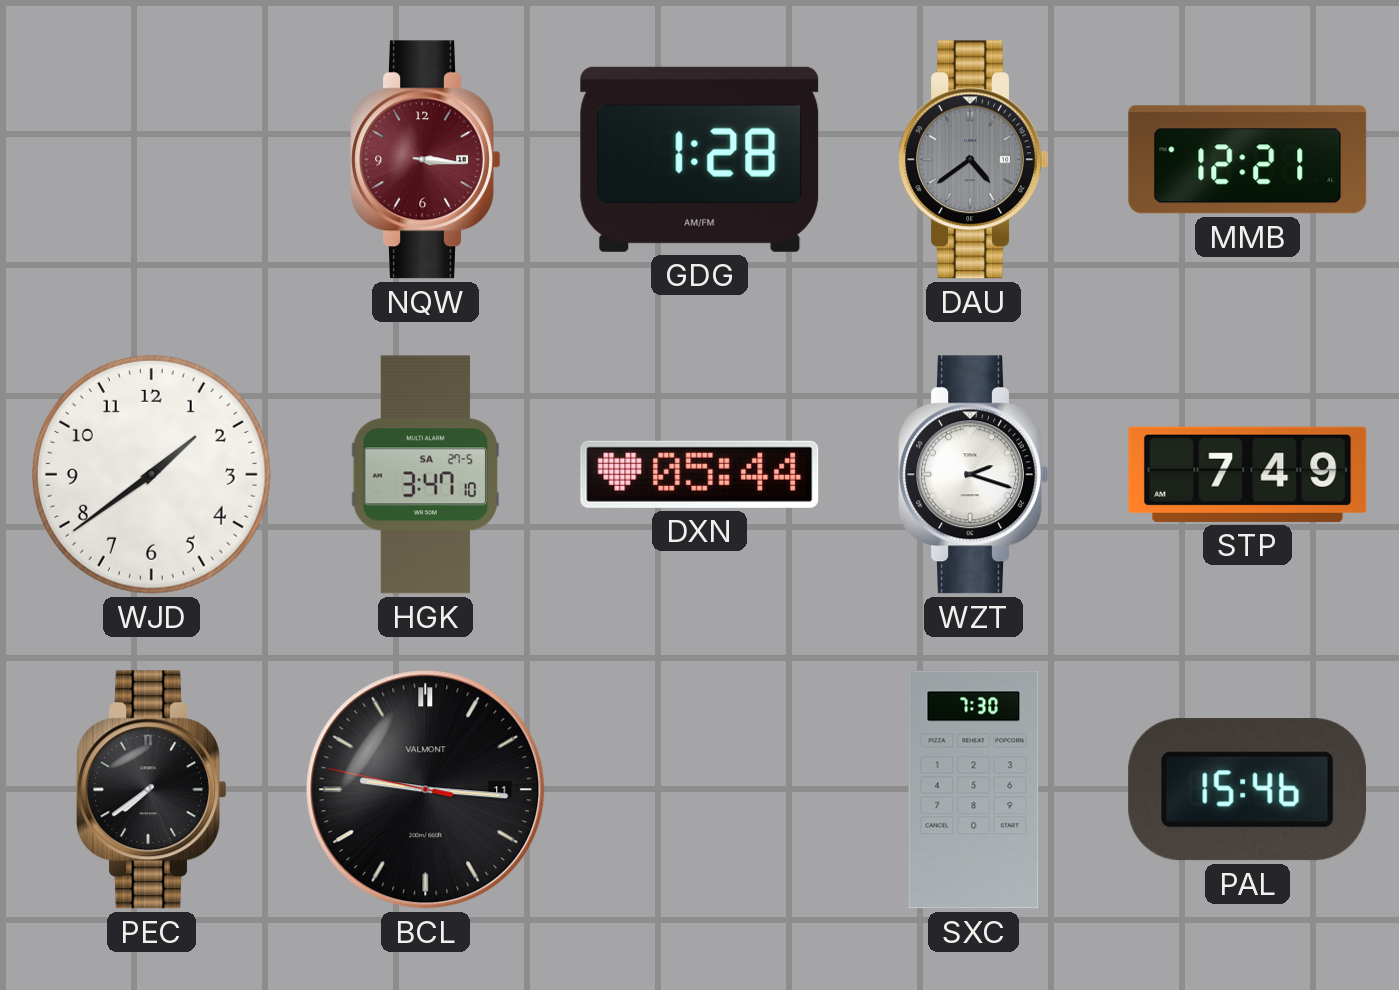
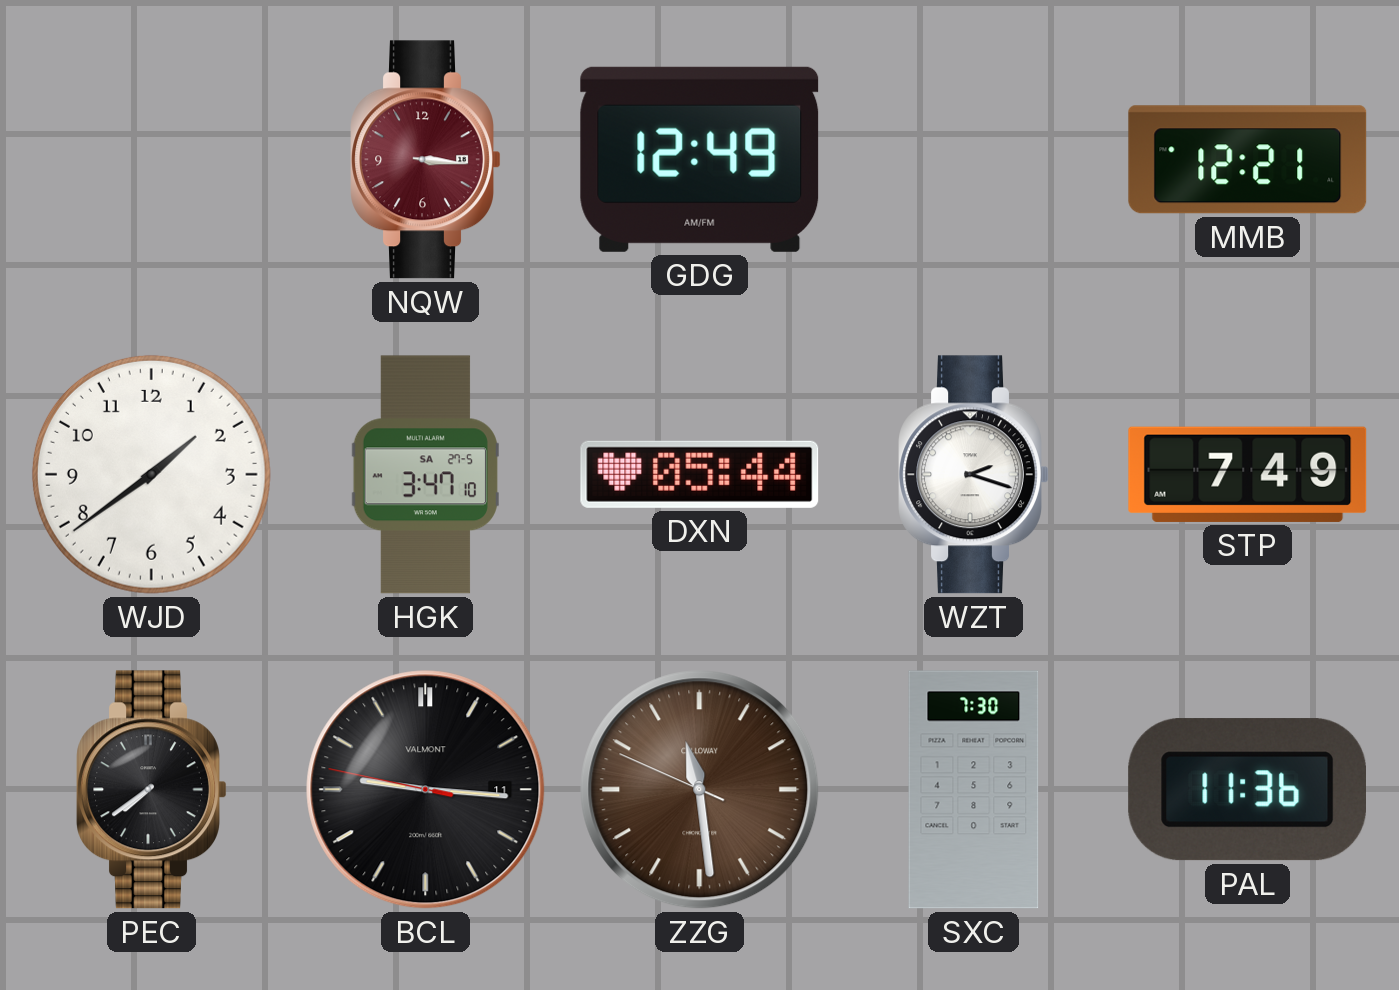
GDG: 1:28 -> 12:49 (700, 159)
DAU: 4:39 -> none (974, 160)
ZZG: none -> 11:28 (700, 790)
PAL: 15:46 -> 11:36 (1247, 790)
